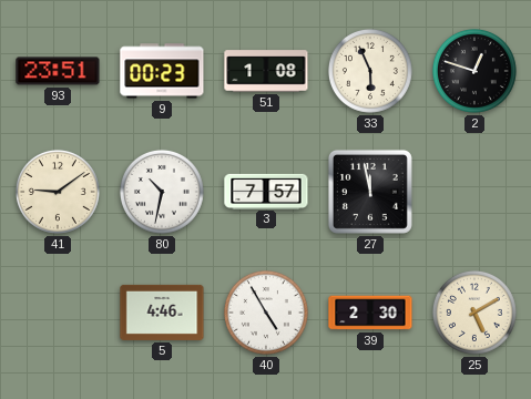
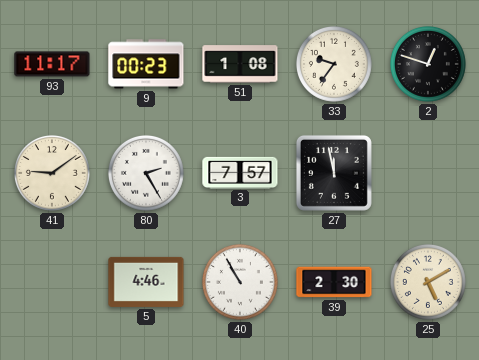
93: 23:51 -> 11:17 (52, 64)
33: 5:56 -> 9:36 (334, 64)
80: 10:32 -> 2:25 (146, 173)
40: 4:55 -> 10:55 (240, 282)
